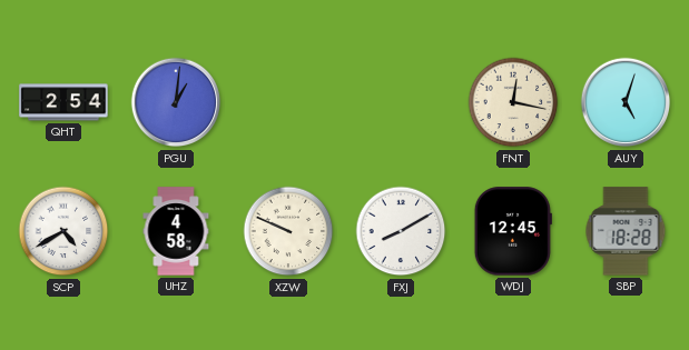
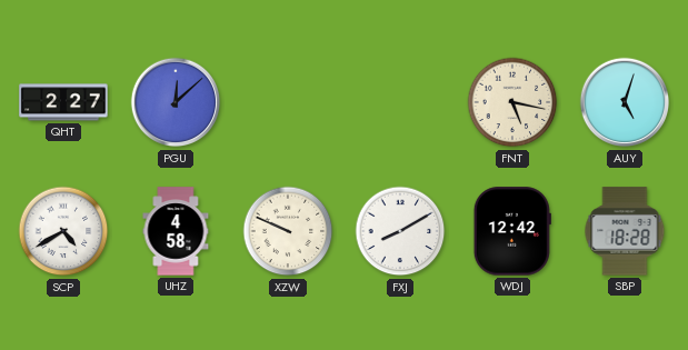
QHT: 2:54 -> 2:27 (63, 102)
PGU: 1:01 -> 12:08 (176, 102)
FNT: 12:17 -> 5:17 (512, 102)
WDJ: 12:45 -> 12:42 (512, 231)
